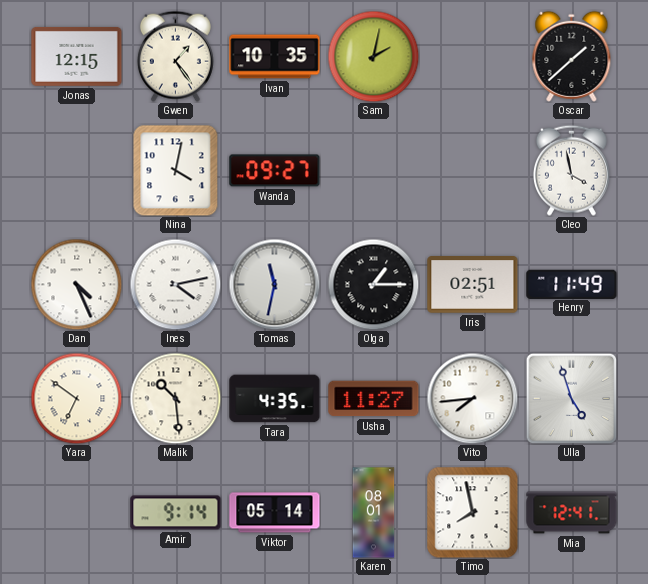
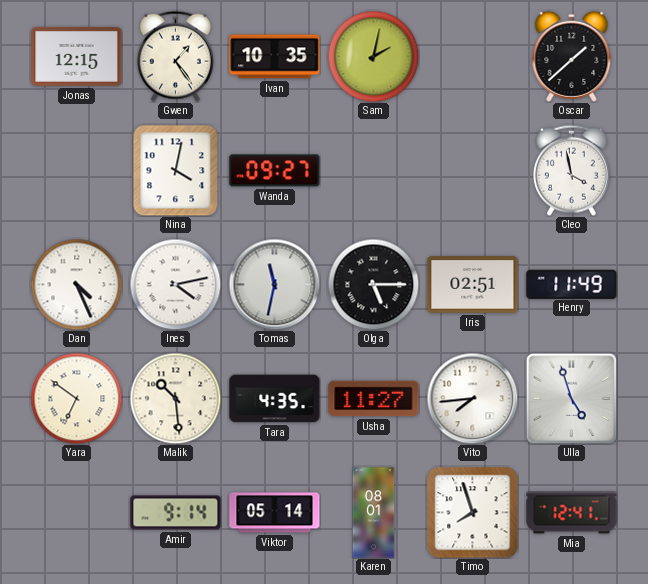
Olga: 1:15 -> 5:15 (373, 284)
Timo: 7:58 -> 7:57 (473, 513)
